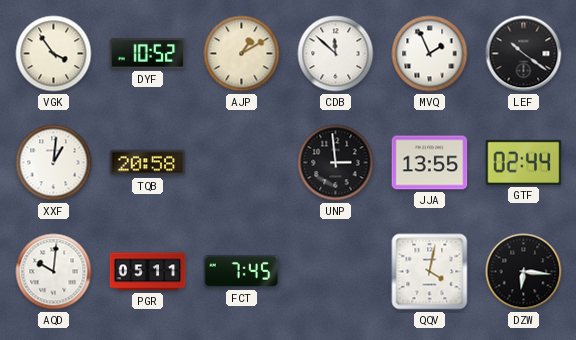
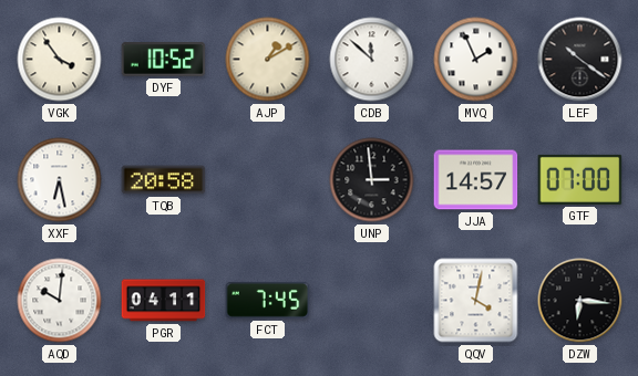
XXF: 1:01 -> 6:28 (60, 180)
JJA: 13:55 -> 14:57 (476, 180)
GTF: 02:44 -> 07:00 (580, 179)
PGR: 05:11 -> 04:11 (164, 301)
